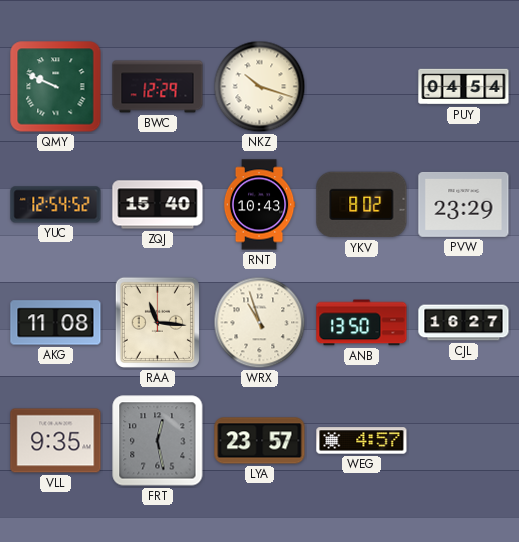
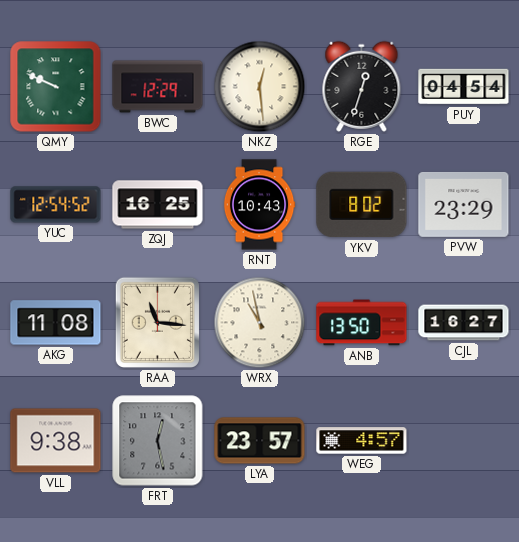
NKZ: 10:18 -> 12:29 (260, 87)
RGE: none -> 12:33 (362, 86)
ZQJ: 15:40 -> 16:25 (158, 205)
WRX: 10:57 -> 10:58 (260, 323)
VLL: 9:35 -> 9:38 (56, 441)
